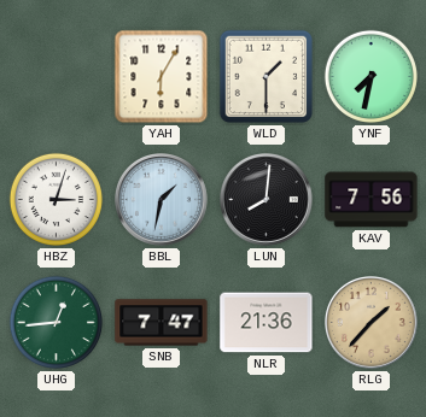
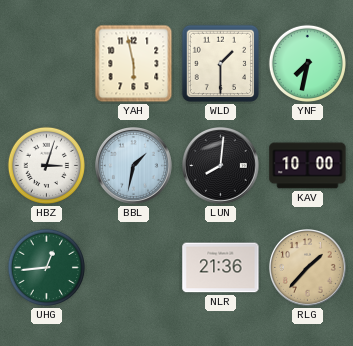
YAH: 6:05 -> 5:58 (134, 64)
KAV: 7:56 -> 10:00 (308, 166)
SNB: 7:47 -> none (162, 323)
